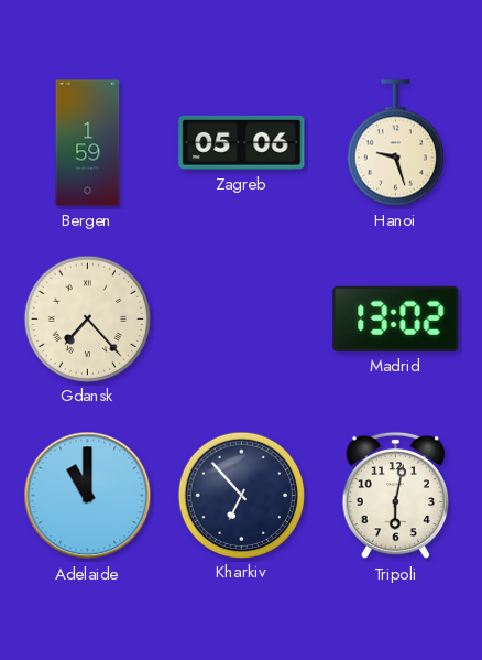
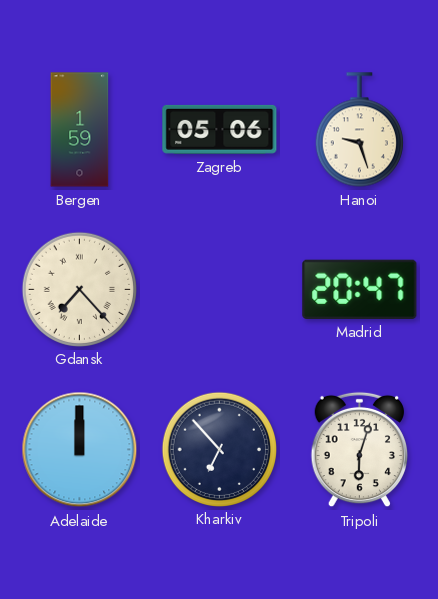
Madrid: 13:02 -> 20:47 (360, 289)
Adelaide: 11:00 -> 12:00 (80, 450)
Tripoli: 6:02 -> 6:03 (359, 450)
